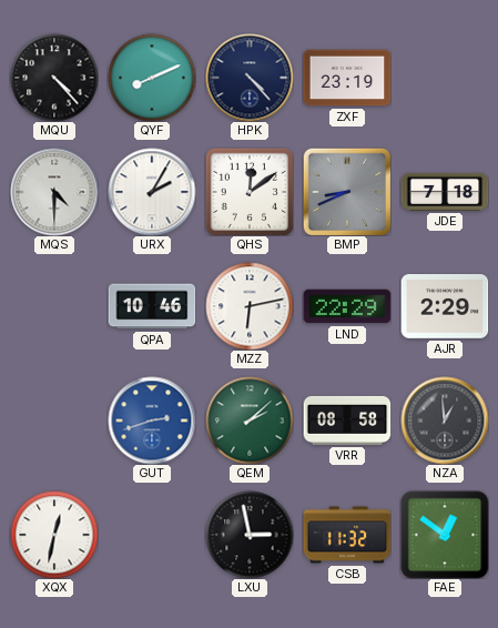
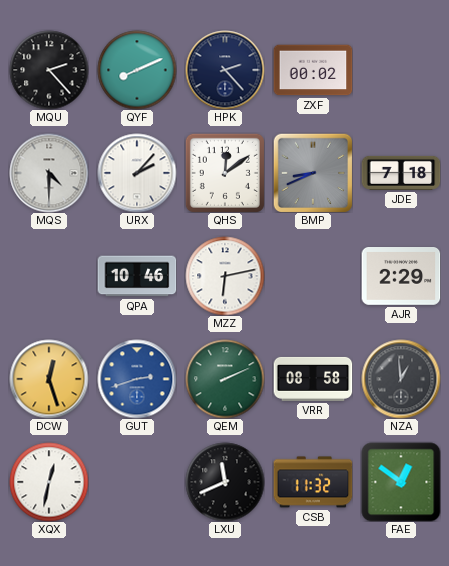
MQU: 4:23 -> 2:23 (49, 70)
HPK: 4:23 -> 2:23 (225, 70)
ZXF: 23:19 -> 00:02 (313, 70)
URX: 2:05 -> 2:07 (137, 173)
LND: 22:29 -> none (347, 306)
DCW: none -> 12:27 (49, 379)
QEM: 2:08 -> 2:11 (225, 379)
LXU: 2:58 -> 11:41 (225, 482)
